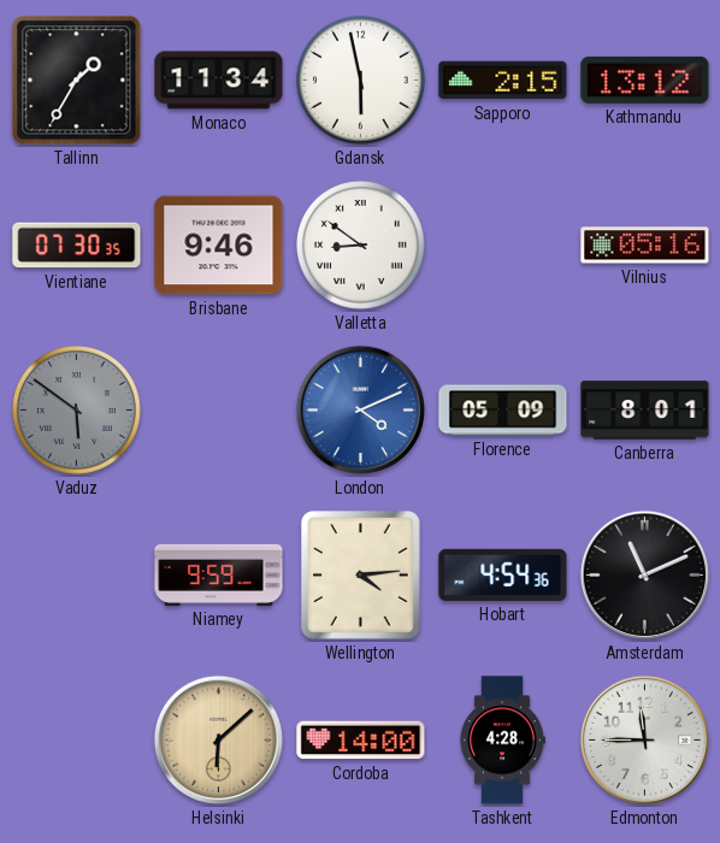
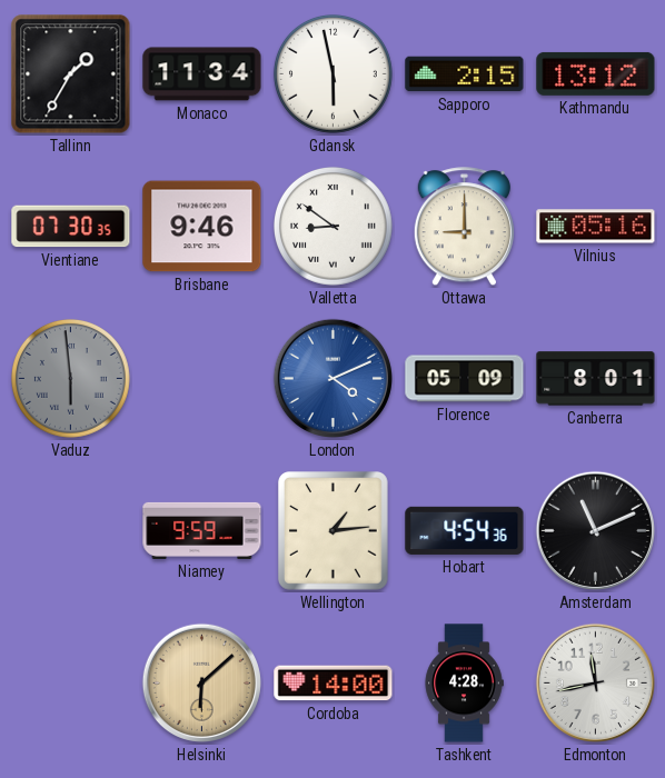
Ottawa: none -> 9:00 (464, 227)
Vaduz: 5:51 -> 5:59 (70, 378)
Wellington: 4:14 -> 1:14 (332, 531)
Edmonton: 11:45 -> 11:43 (595, 682)
